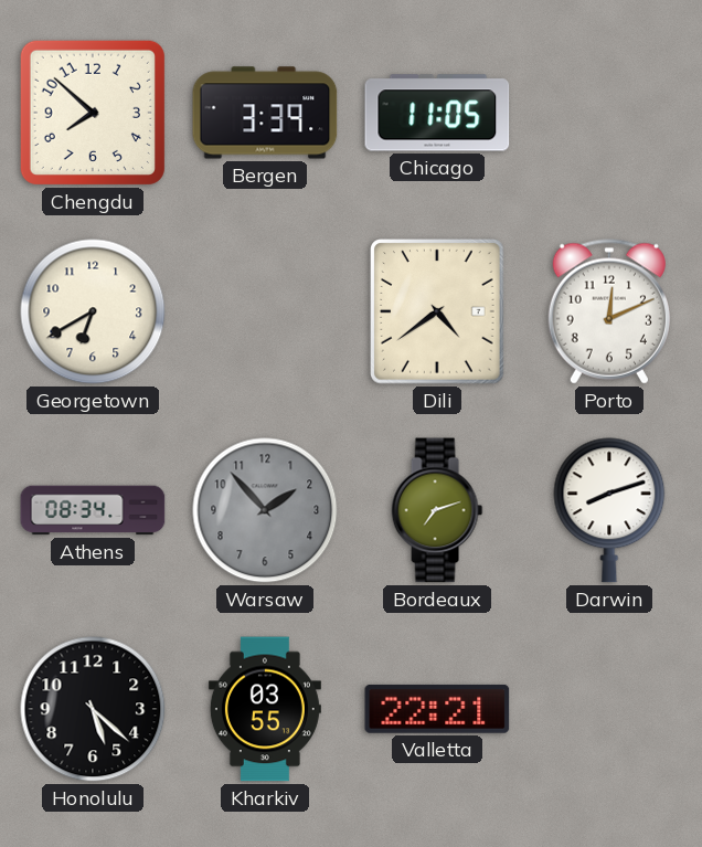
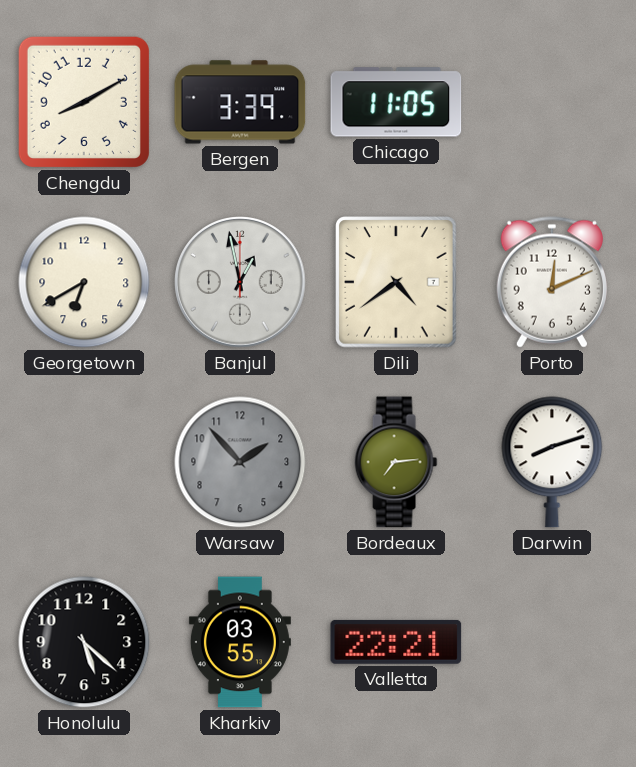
Chengdu: 7:52 -> 8:10 (84, 102)
Banjul: none -> 12:58 (240, 282)
Athens: 08:34 -> none (93, 510)
Bordeaux: 7:12 -> 7:14 (396, 462)
